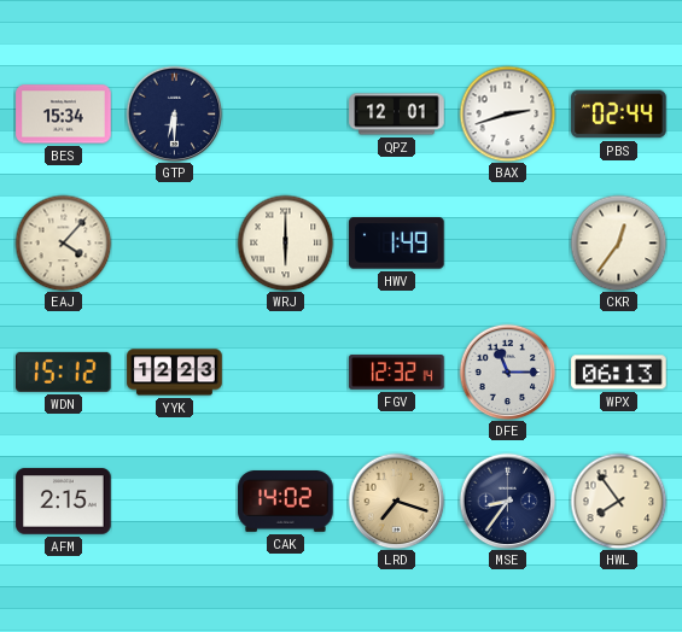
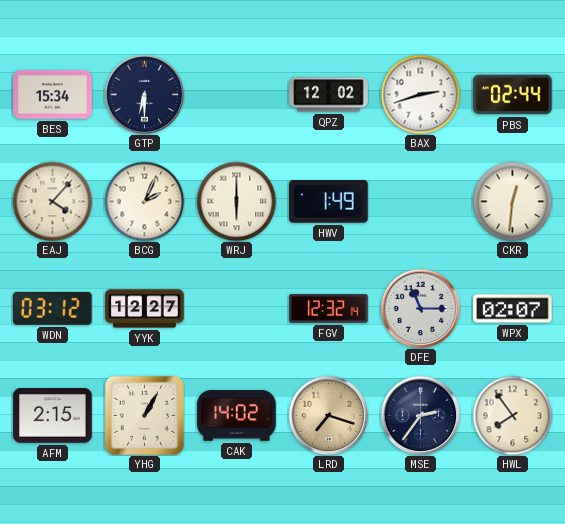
QPZ: 12:01 -> 12:02 (329, 95)
BCG: none -> 2:04 (144, 201)
CKR: 12:36 -> 12:31 (512, 201)
WDN: 15:12 -> 03:12 (53, 308)
YYK: 12:23 -> 12:27 (145, 309)
WPX: 06:13 -> 02:07 (513, 309)
YHG: none -> 1:05 (144, 415)
MSE: 8:36 -> 2:36 (420, 415)
